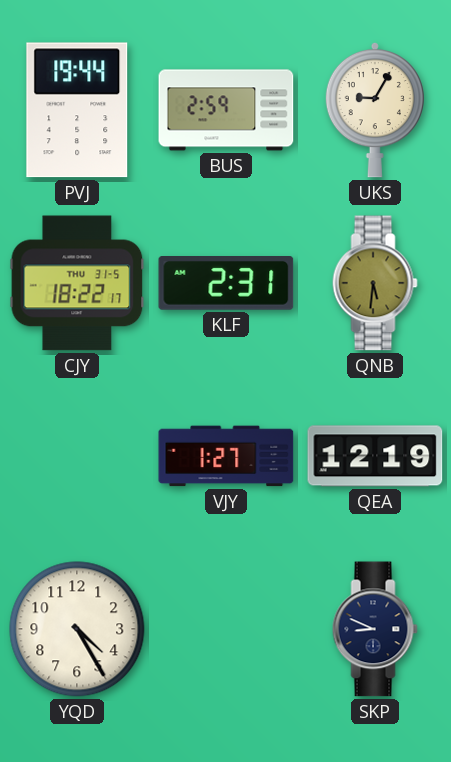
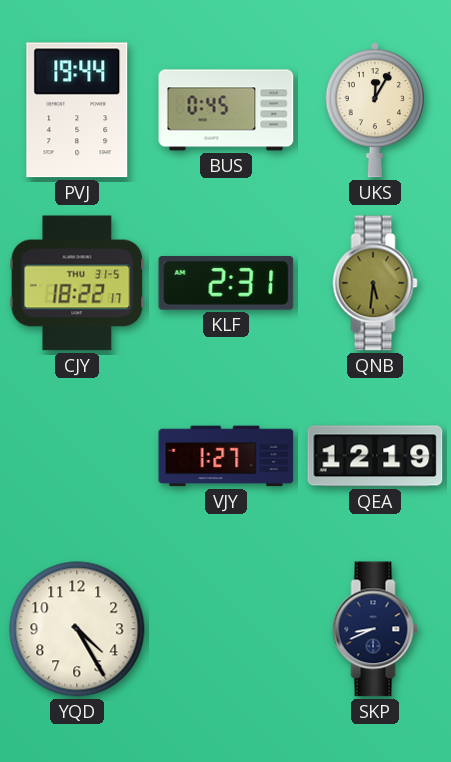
BUS: 2:59 -> 0:45 (226, 110)
UKS: 9:05 -> 12:05 (375, 110)
SKP: 8:49 -> 8:41 (375, 629)
